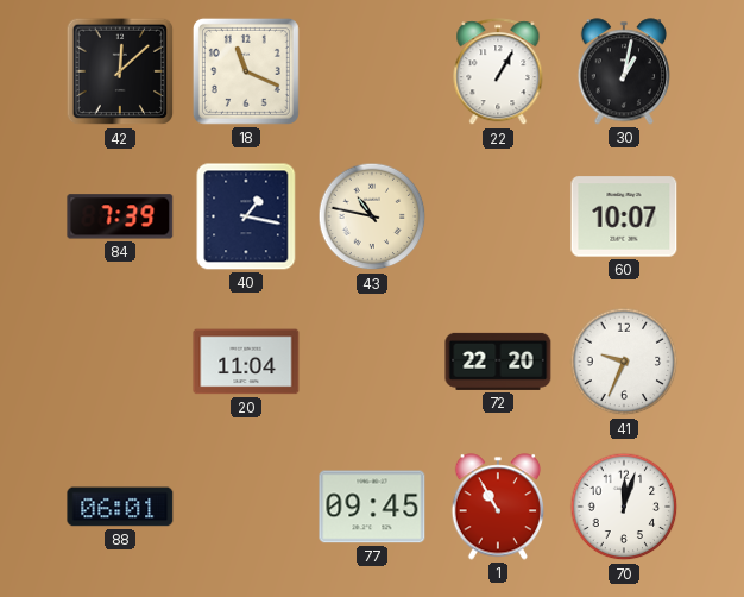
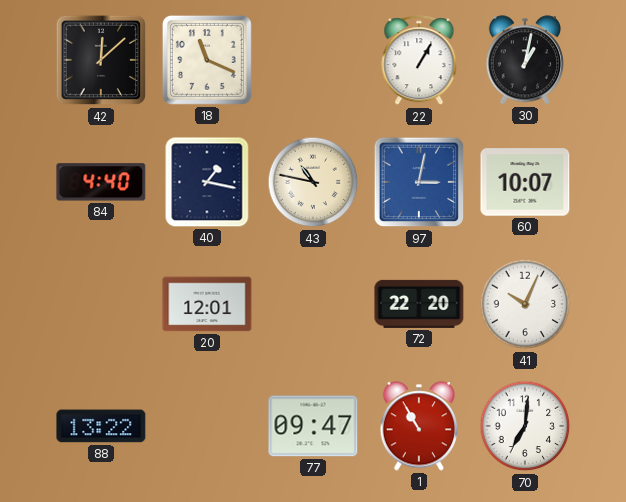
84: 7:39 -> 4:40 (101, 182)
97: none -> 3:02 (419, 182)
20: 11:04 -> 12:01 (207, 304)
41: 9:34 -> 10:04 (525, 304)
88: 06:01 -> 13:22 (101, 426)
77: 09:45 -> 09:47 (313, 426)
70: 12:03 -> 7:01 (525, 426)
